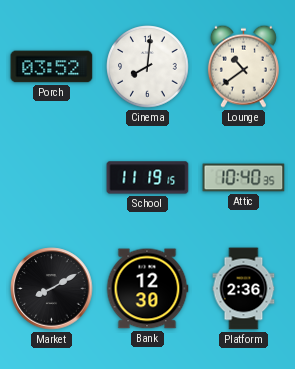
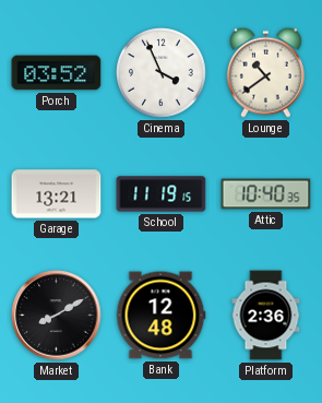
Cinema: 8:01 -> 3:56 (162, 73)
Garage: none -> 13:21 (57, 194)
Bank: 12:30 -> 12:48 (160, 316)
